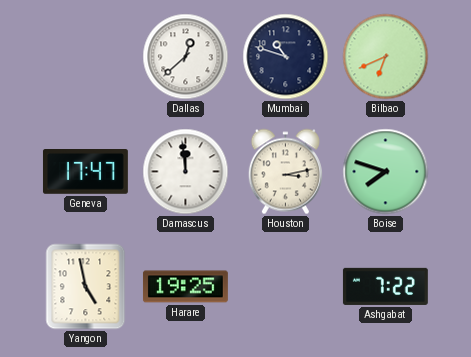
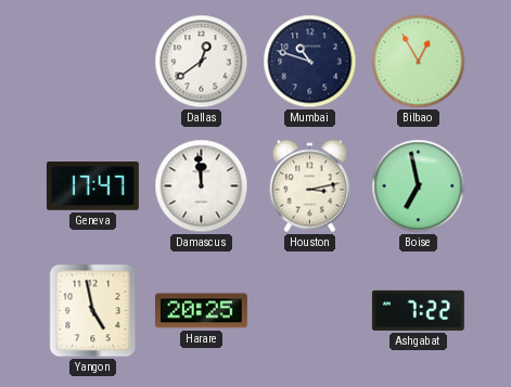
Dallas: 12:38 -> 12:39 (202, 62)
Bilbao: 6:41 -> 12:55 (419, 62)
Boise: 7:48 -> 6:58 (419, 186)
Harare: 19:25 -> 20:25 (201, 311)
